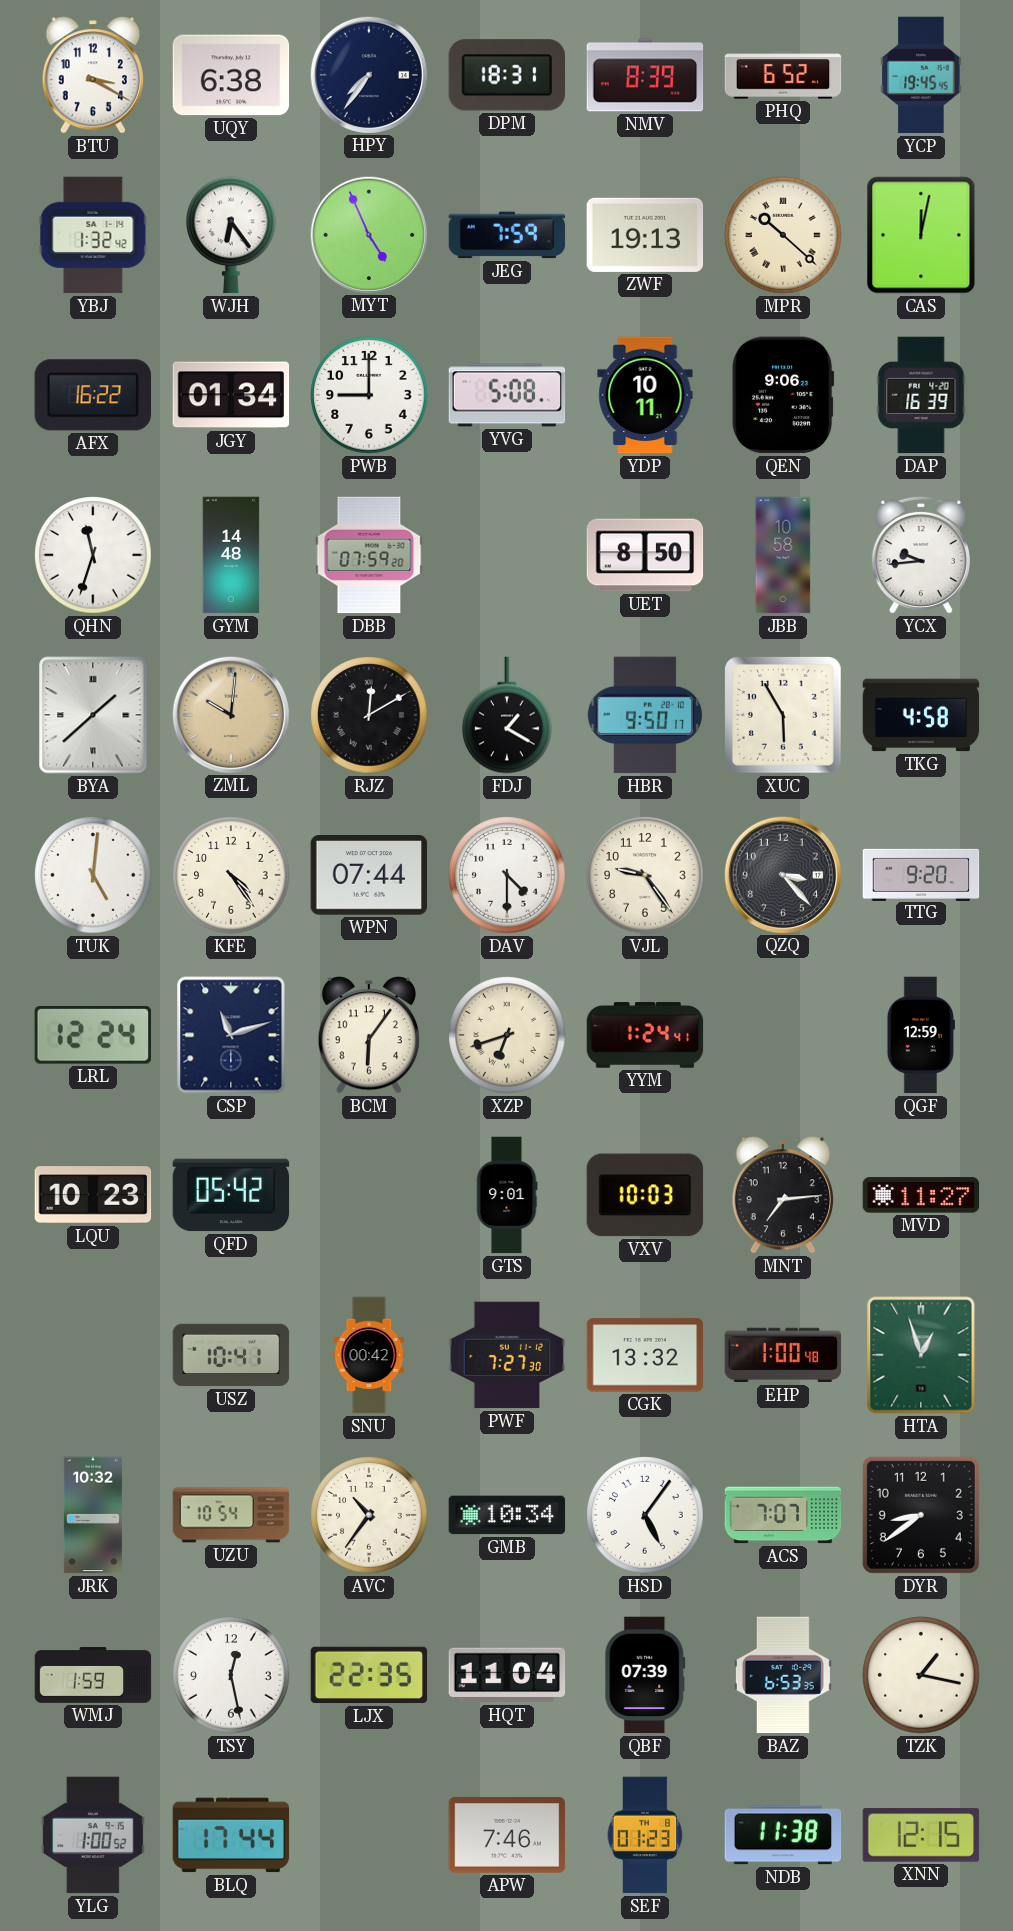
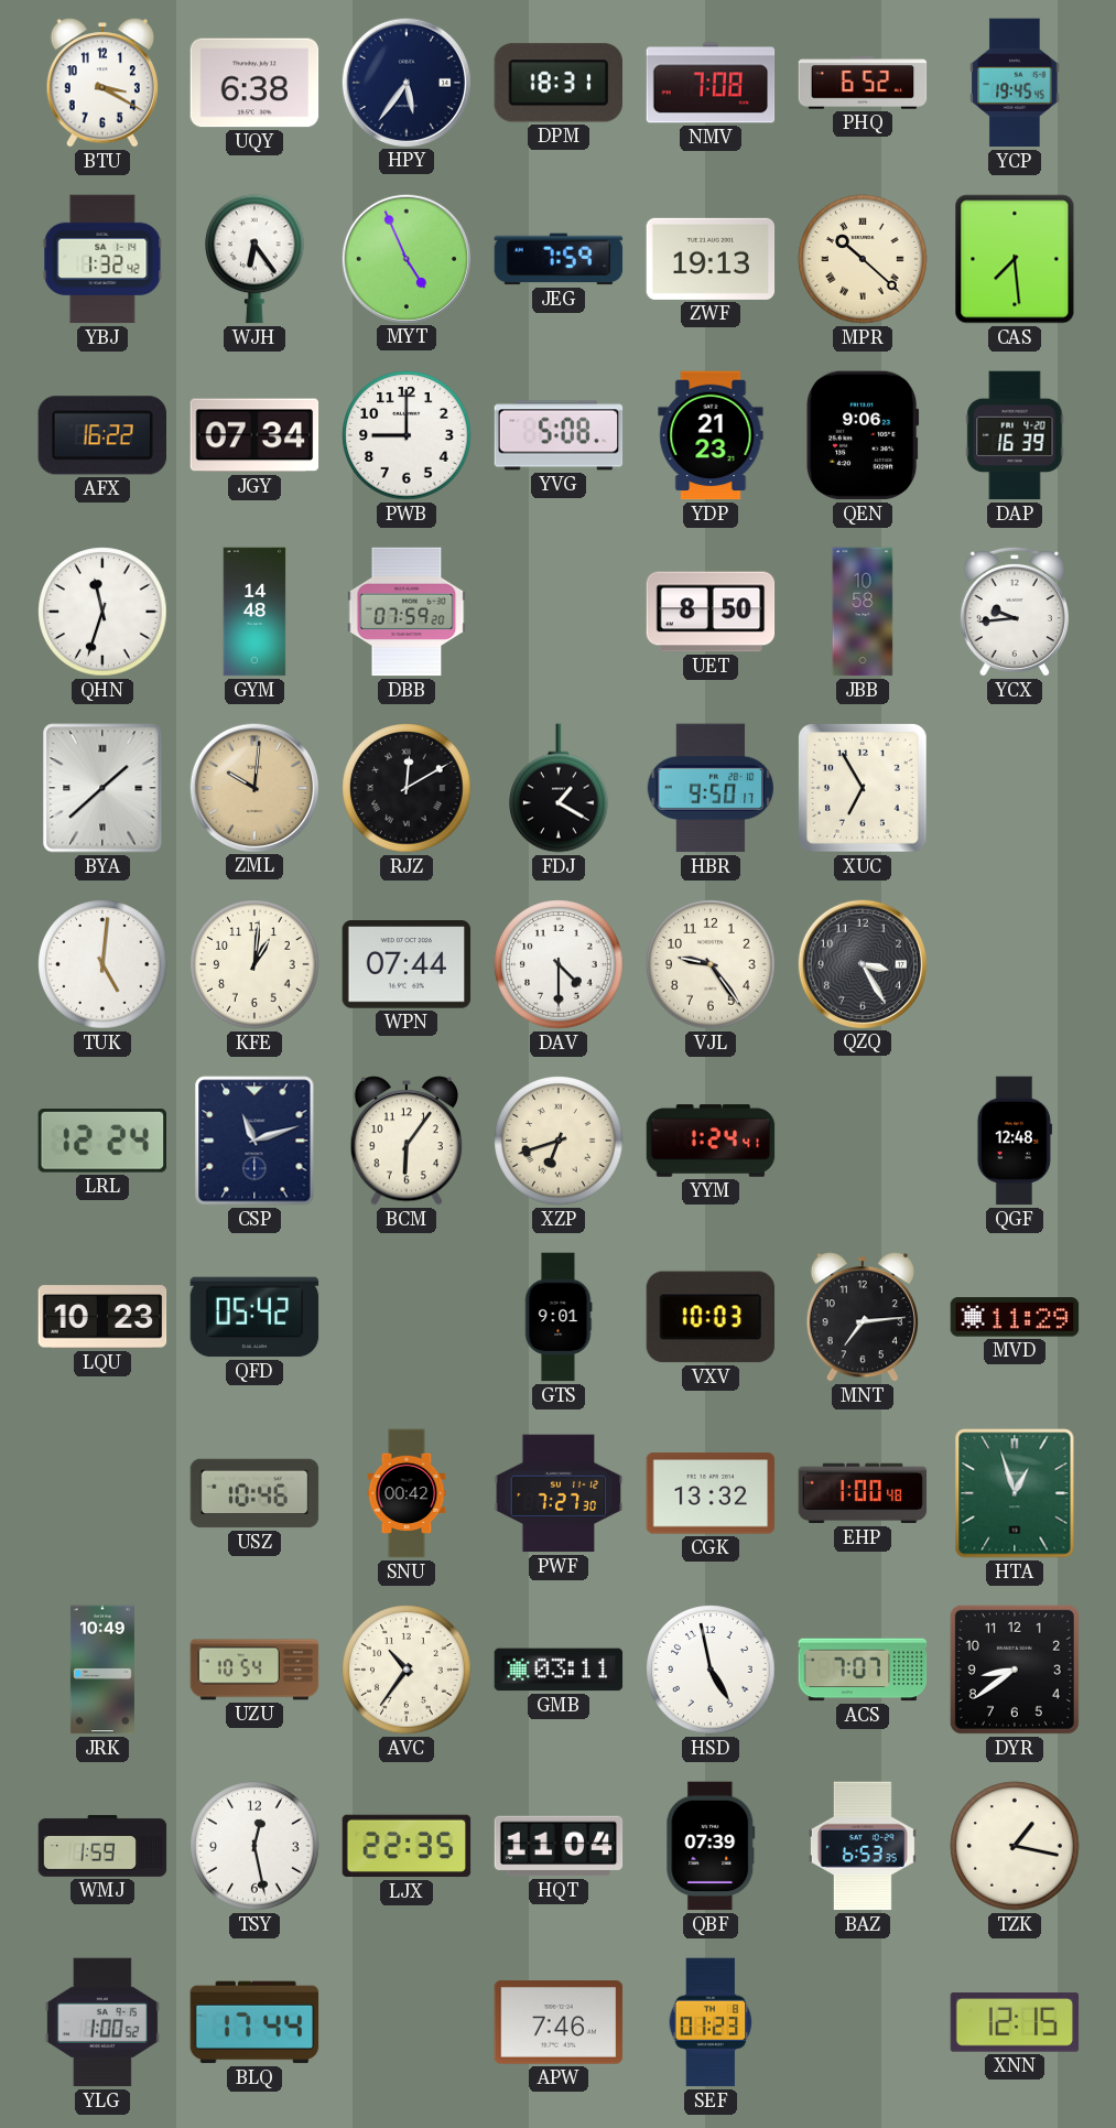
HPY: 7:36 -> 5:36 (405, 82)
NMV: 8:39 -> 7:08 (711, 83)
CAS: 12:02 -> 7:29 (1015, 259)
JGY: 01:34 -> 07:34 (254, 435)
YDP: 10:11 -> 21:23 (711, 435)
XUC: 5:55 -> 6:55 (863, 788)
TKG: 4:58 -> none (921, 715)
KFE: 4:24 -> 1:01 (254, 964)
QZQ: 3:23 -> 3:25 (862, 963)
TTG: 9:20 -> none (921, 874)
QGF: 12:59 -> 12:48 (1015, 1141)
MVD: 11:27 -> 11:29 (1015, 1317)
USZ: 10:41 -> 10:46 (254, 1493)
JRK: 10:32 -> 10:49 (102, 1670)
GMB: 10:34 -> 03:11 (559, 1670)
HSD: 5:06 -> 4:58 (711, 1670)
NDB: 11:38 -> none (783, 1835)
